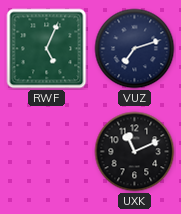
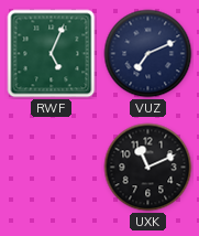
VUZ: 7:12 -> 7:11 (148, 54)
